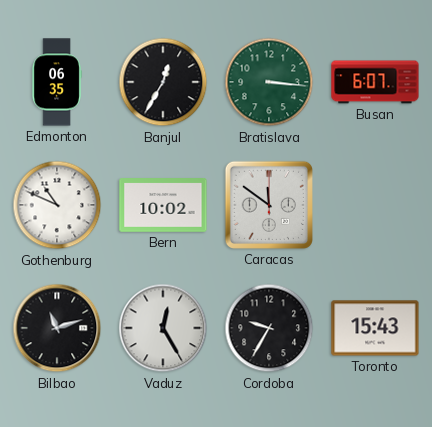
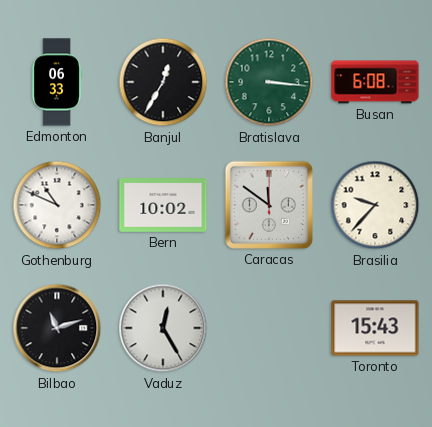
Edmonton: 06:35 -> 06:33 (57, 82)
Busan: 6:07 -> 6:08 (375, 82)
Brasilia: none -> 9:37 (375, 205)
Cordoba: 9:35 -> none (269, 328)
